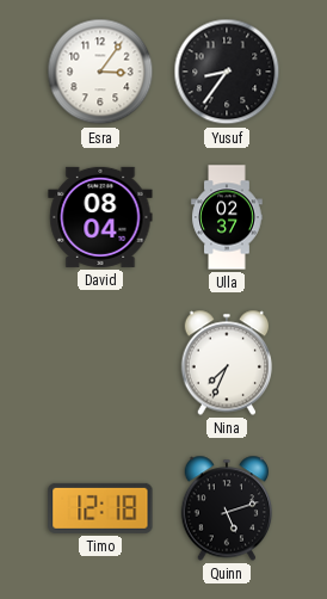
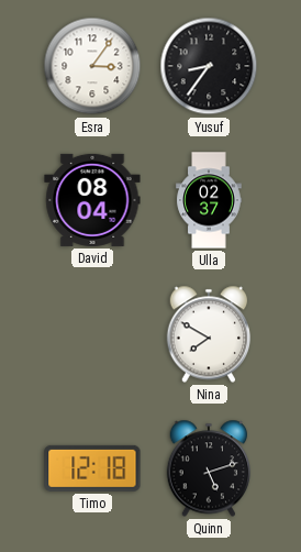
Nina: 7:34 -> 7:50 (209, 334)
